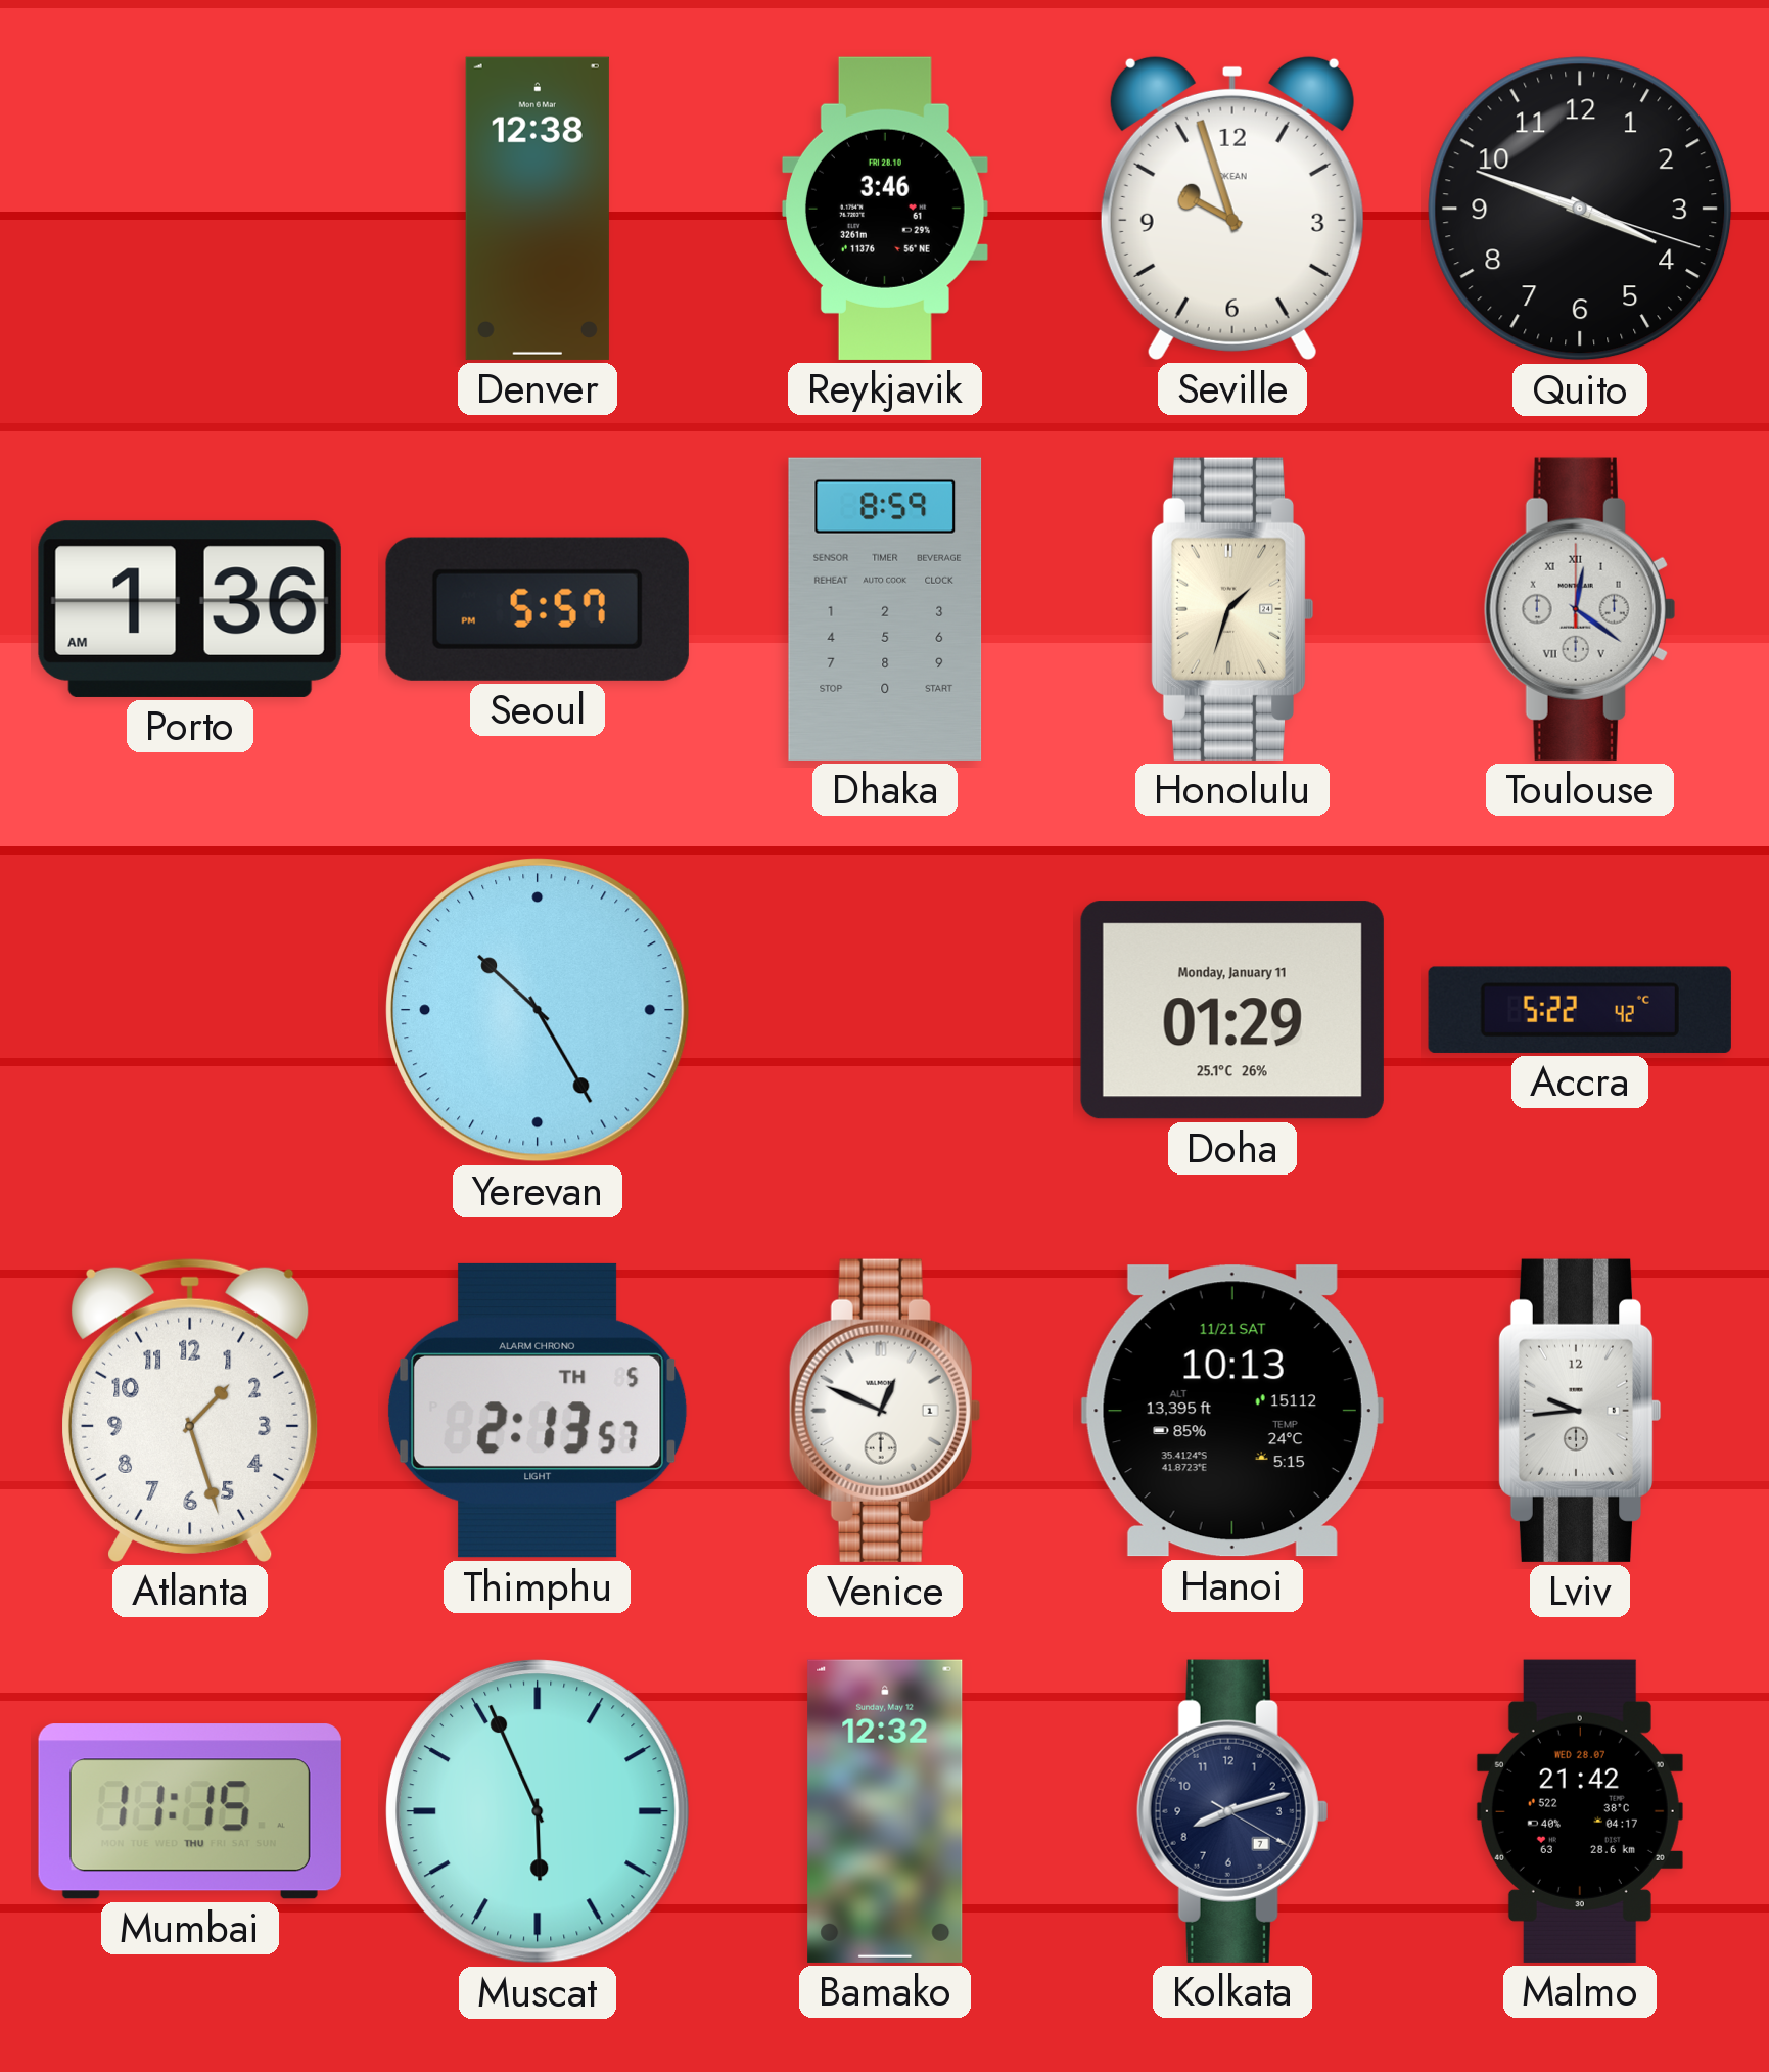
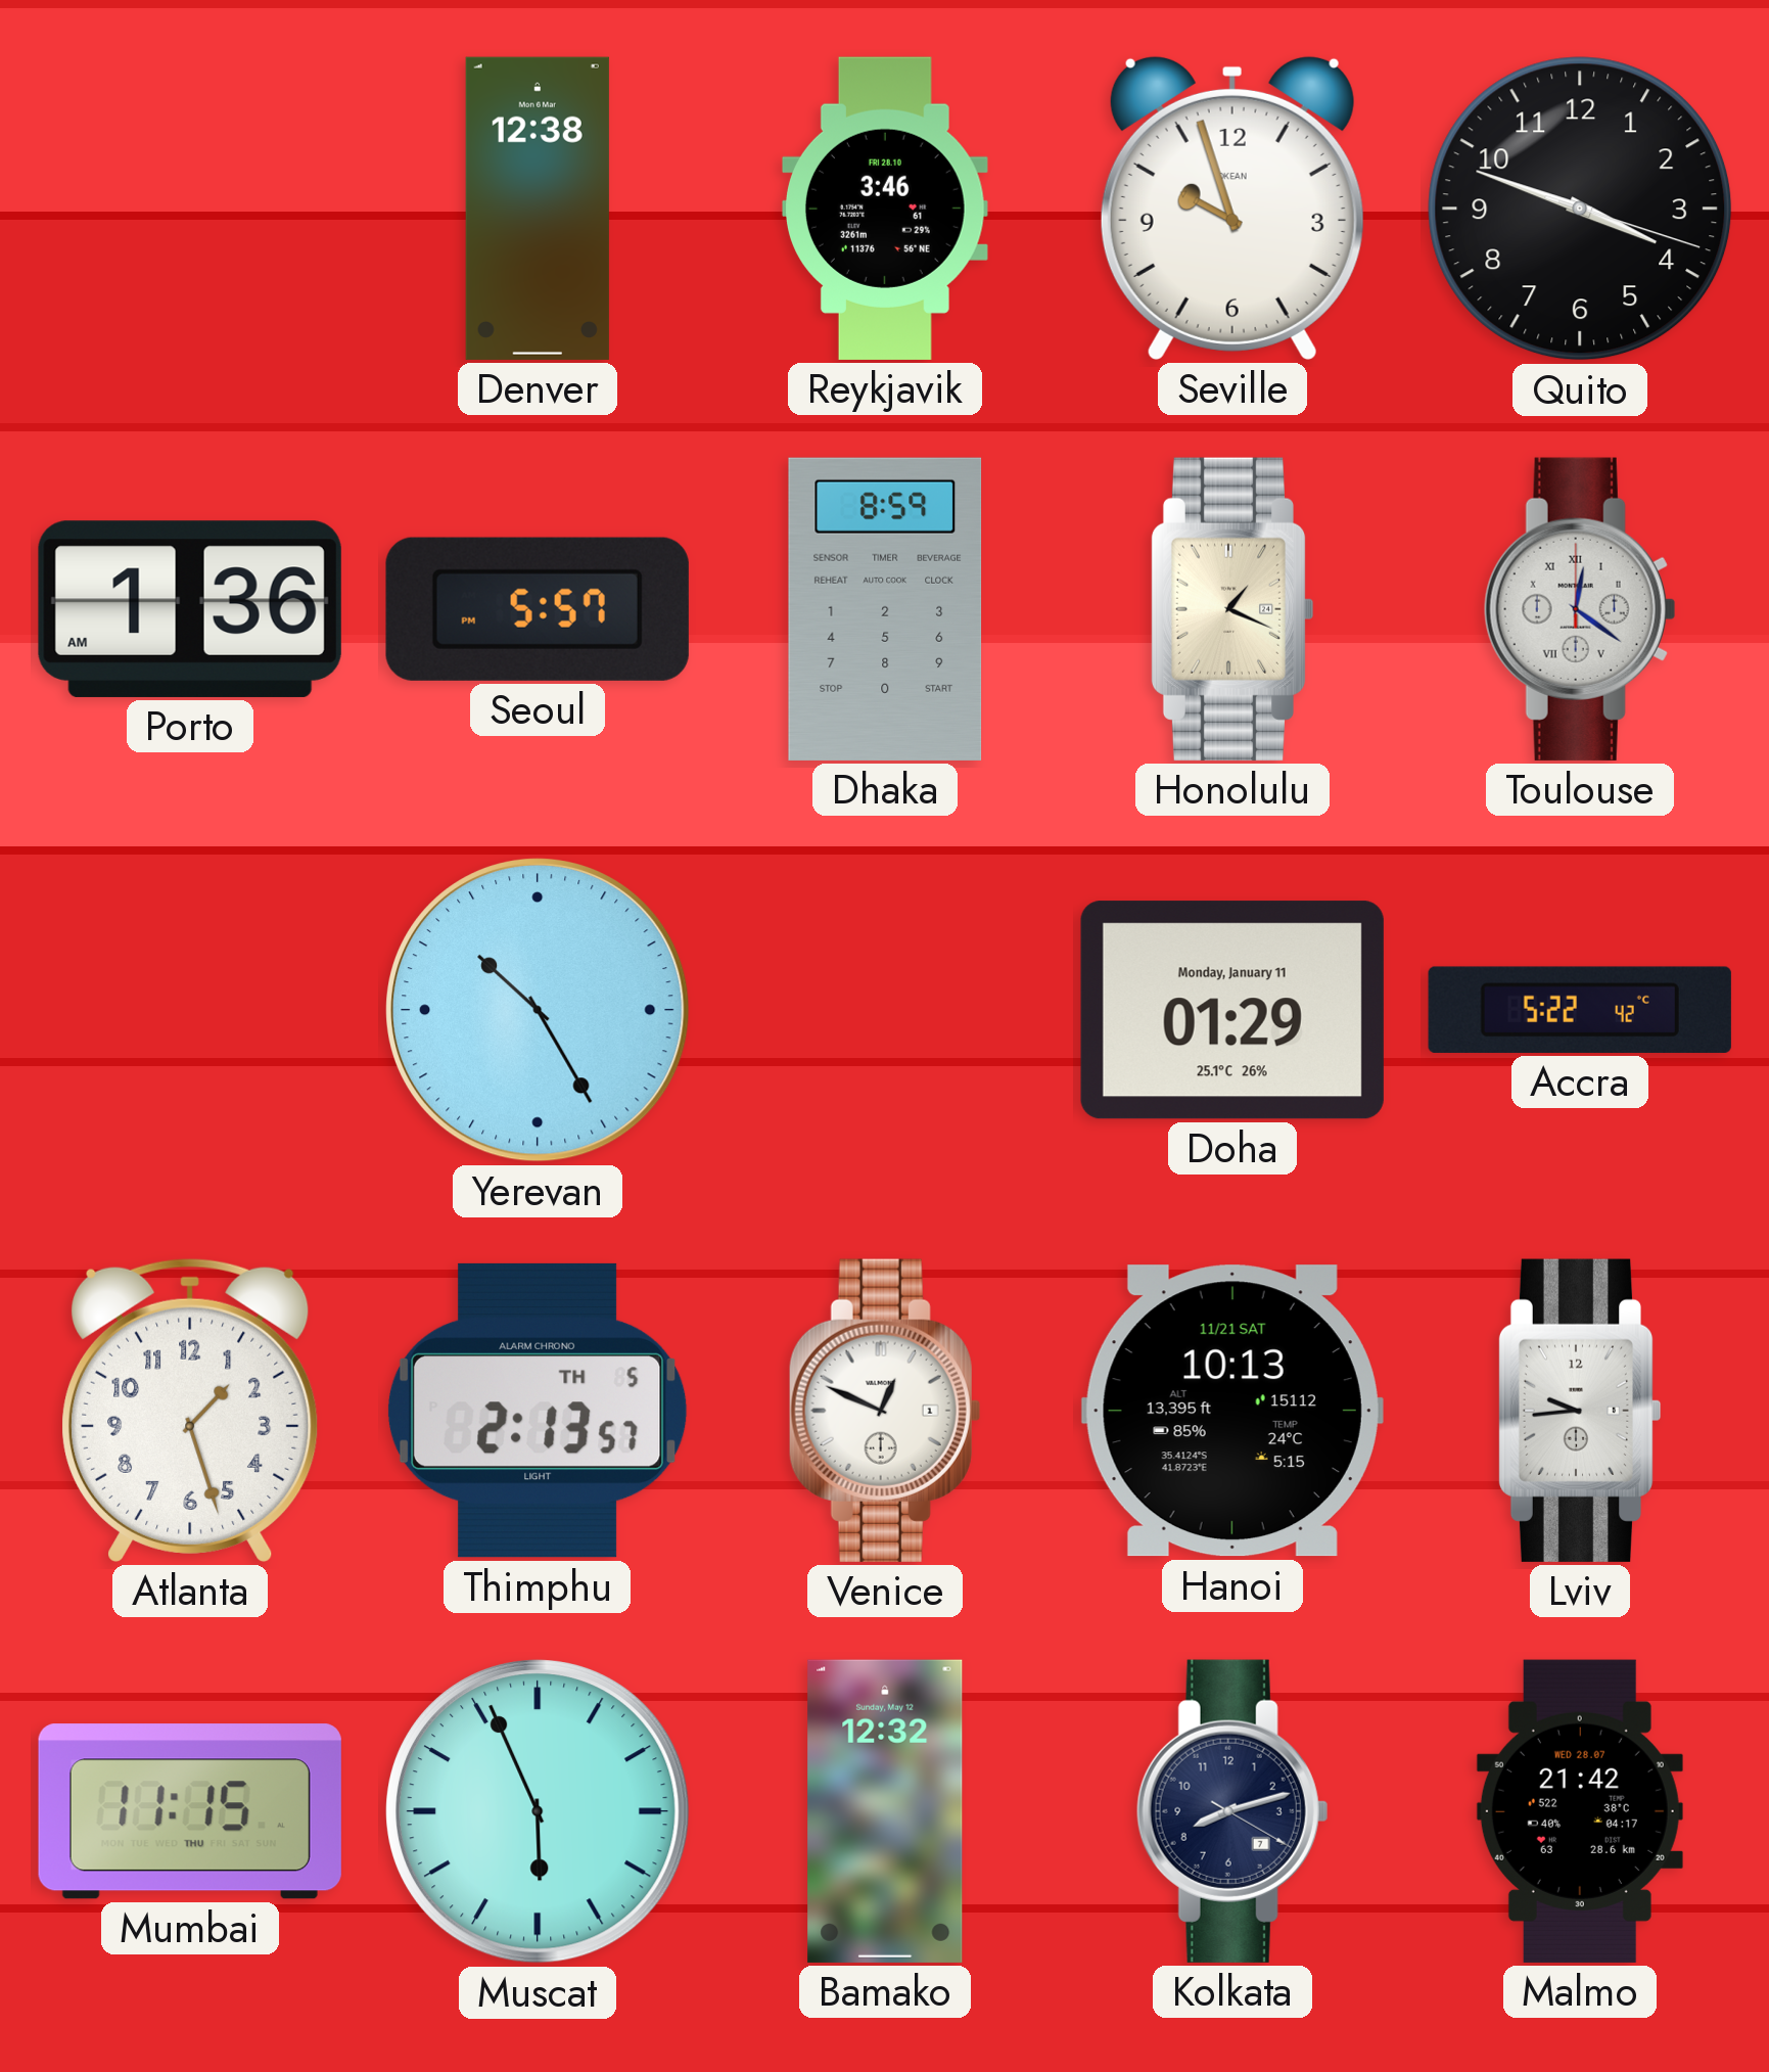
Honolulu: 1:33 -> 1:19 (1232, 609)
